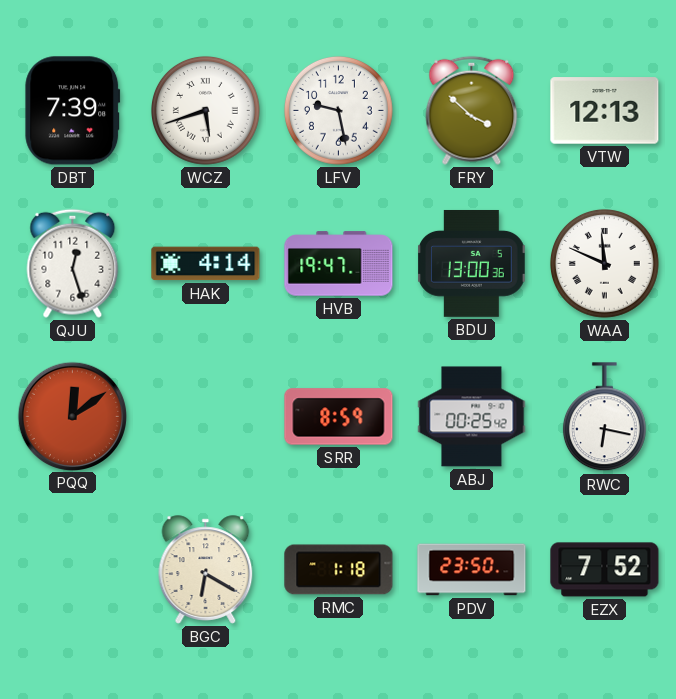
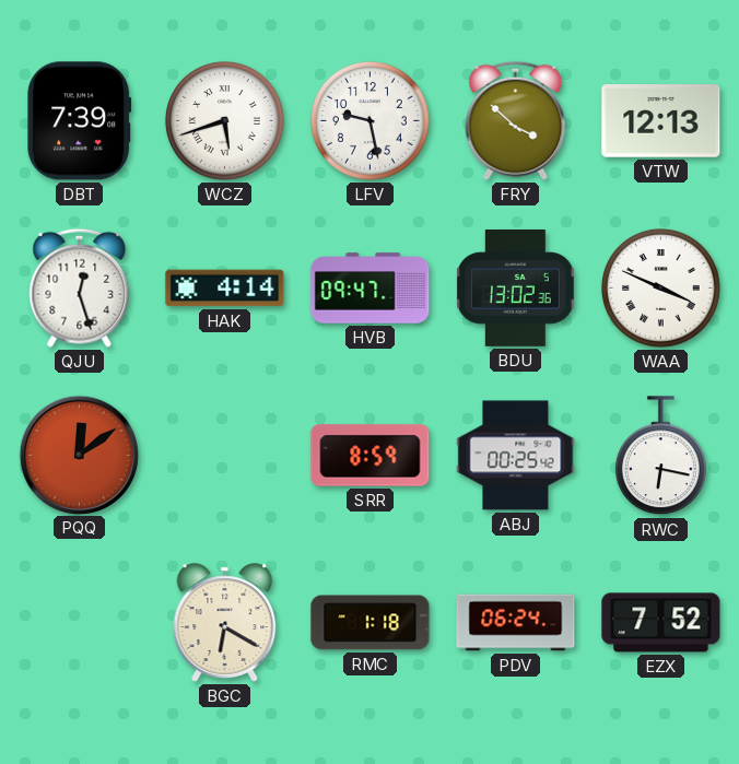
HVB: 19:47 -> 09:47 (371, 289)
BDU: 13:00 -> 13:02 (516, 287)
WAA: 11:49 -> 3:49 (660, 287)
PDV: 23:50 -> 06:24 (516, 623)
